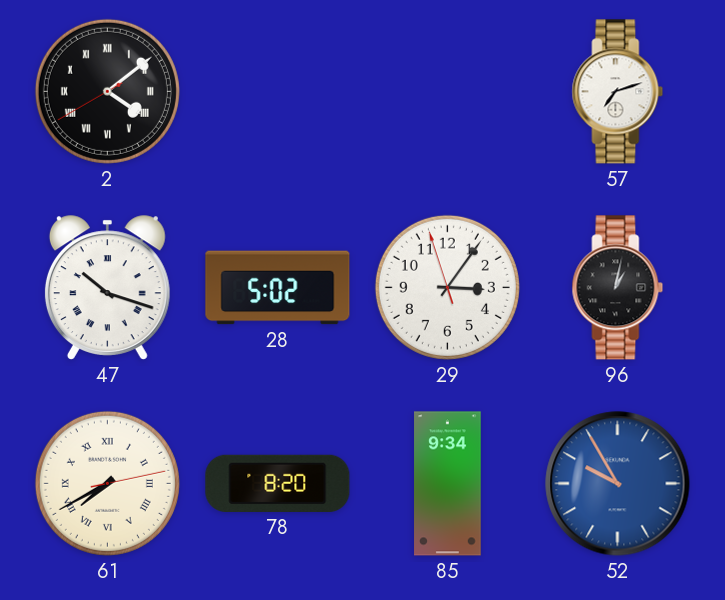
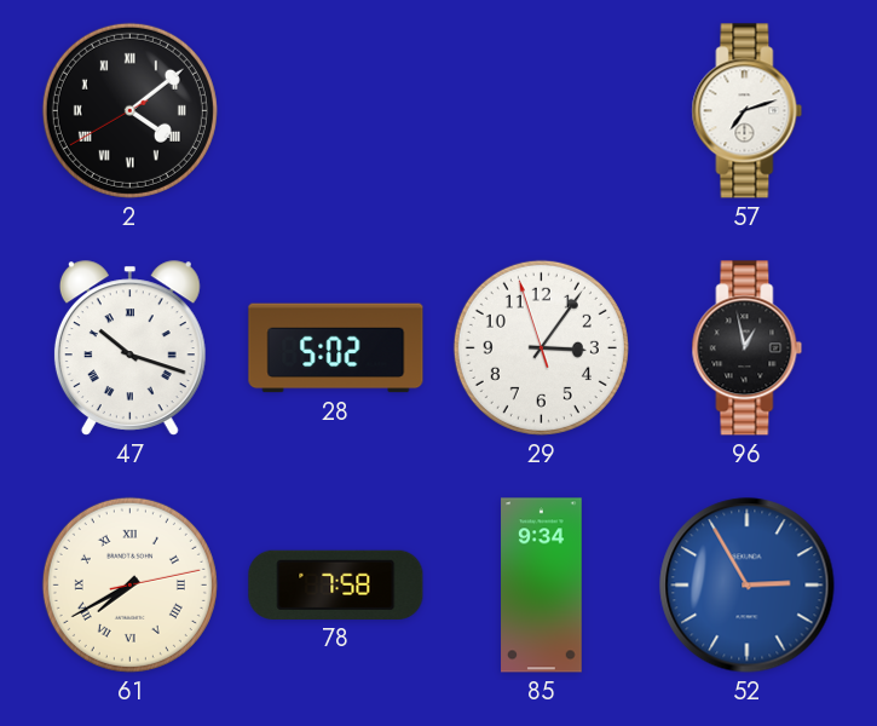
96: 1:02 -> 12:58 (748, 348)
78: 8:20 -> 7:58 (336, 584)
52: 9:55 -> 2:55 (748, 586)
